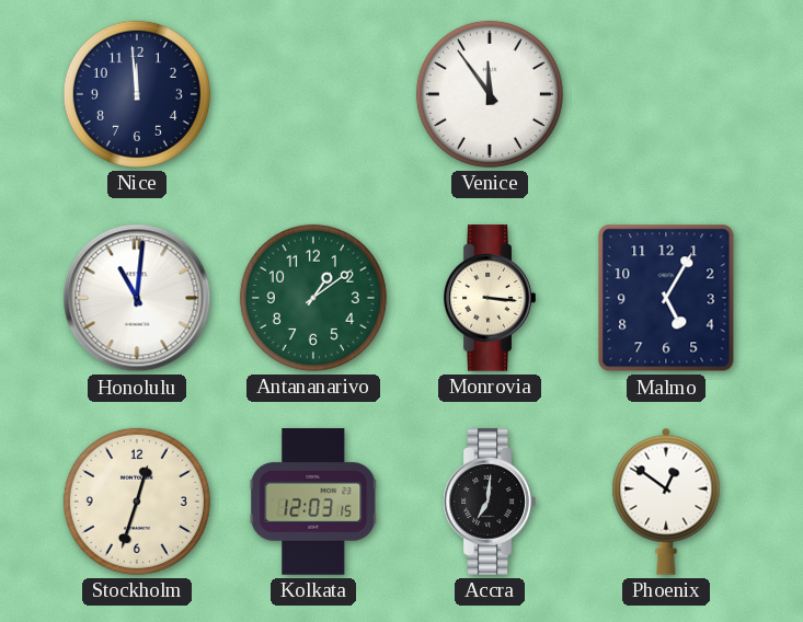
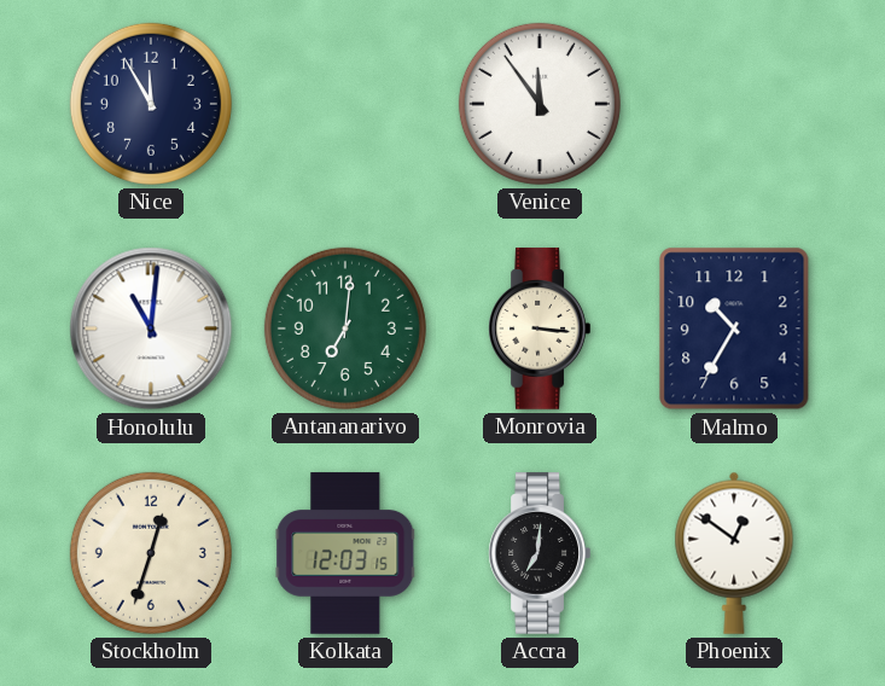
Nice: 11:59 -> 11:55 (151, 104)
Antananarivo: 1:09 -> 7:01 (345, 329)
Malmo: 5:05 -> 10:35 (734, 329)
